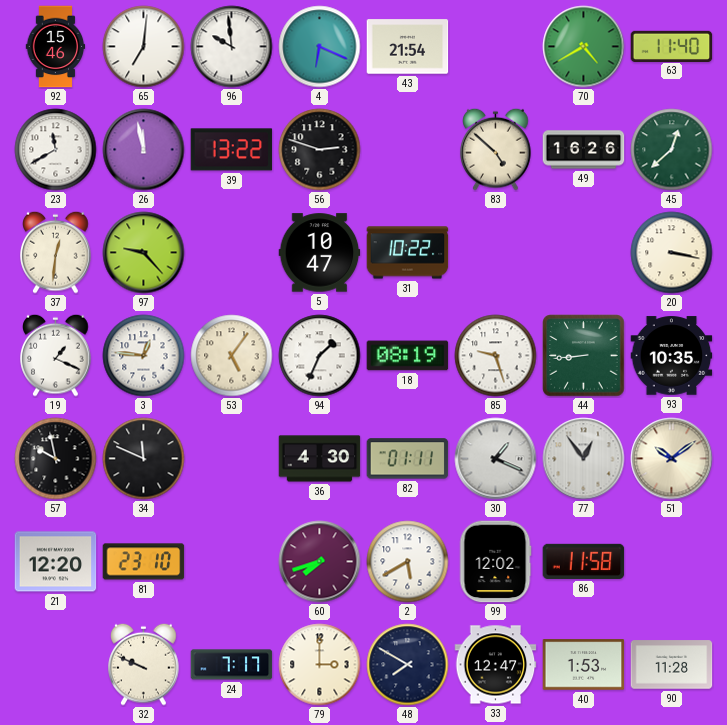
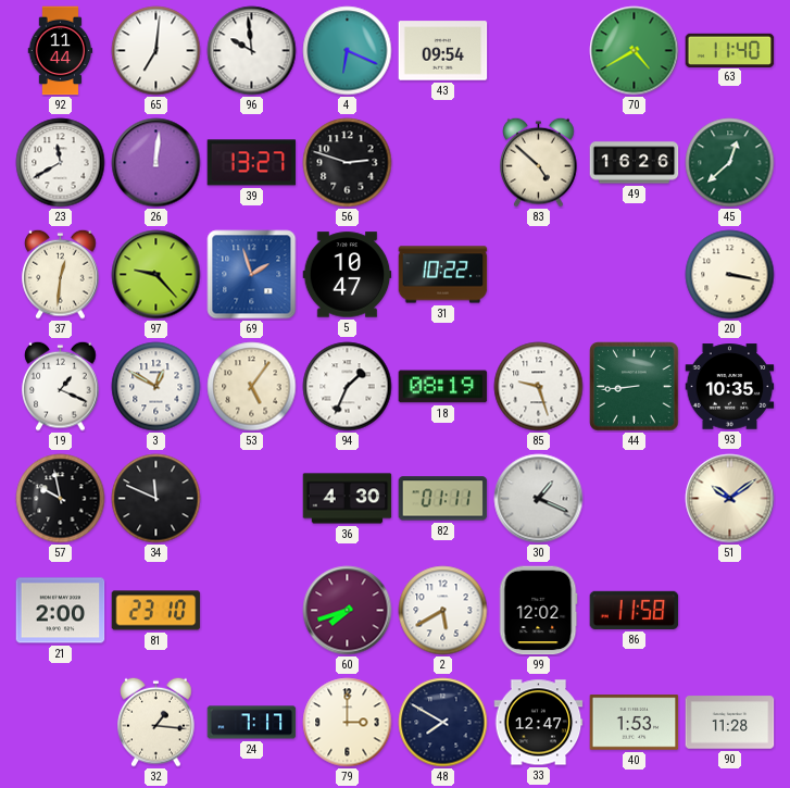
92: 15:46 -> 11:44 (61, 51)
43: 21:54 -> 09:54 (443, 51)
26: 11:58 -> 12:01 (156, 163)
39: 13:22 -> 13:27 (252, 163)
69: none -> 1:57 (252, 275)
3: 12:46 -> 12:50 (156, 387)
77: 12:54 -> none (584, 459)
21: 12:20 -> 2:00 (61, 611)
32: 9:49 -> 1:16 (156, 722)
